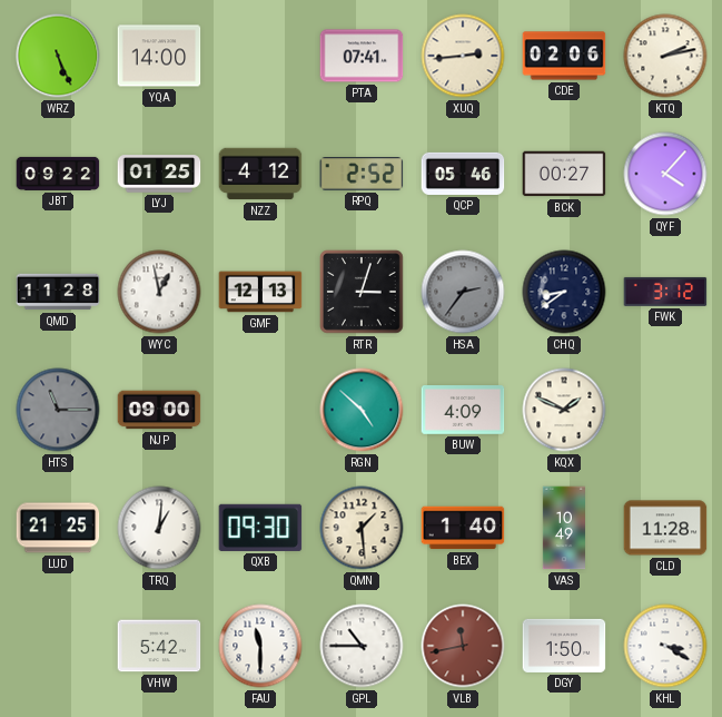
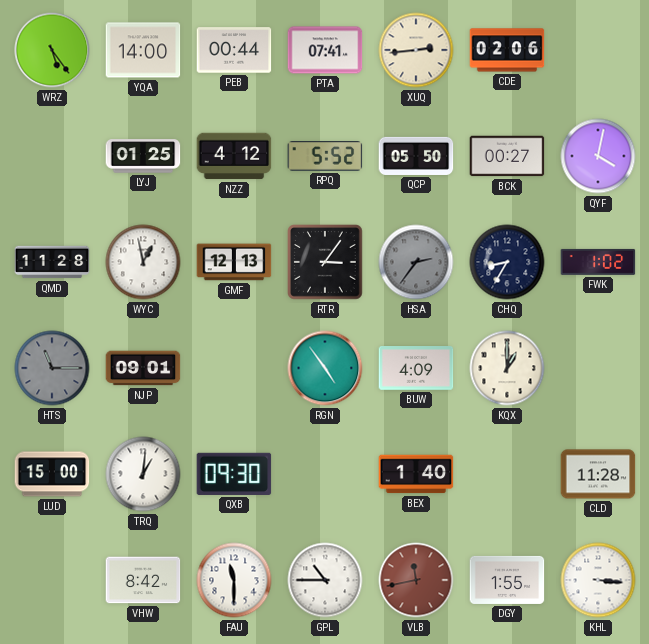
WRZ: 5:26 -> 5:24 (52, 50)
PEB: none -> 00:44 (234, 50)
KTQ: 2:13 -> none (665, 56)
JBT: 09:22 -> none (58, 174)
RPQ: 2:52 -> 5:52 (325, 156)
QCP: 05:46 -> 05:50 (416, 156)
QYF: 4:07 -> 4:02 (598, 156)
RTR: 3:03 -> 3:06 (325, 262)
CHQ: 8:39 -> 8:35 (507, 262)
FWK: 3:12 -> 1:02 (598, 262)
NJP: 09:00 -> 09:01 (143, 368)
RGN: 4:52 -> 4:54 (325, 368)
KQX: 1:49 -> 1:00 (507, 368)
LUD: 21:25 -> 15:00 (52, 474)
QMN: 1:29 -> none (362, 528)
VAS: 10:49 -> none (563, 528)
VHW: 5:42 -> 8:42 (143, 580)
DGY: 1:50 -> 1:55 (507, 580)
KHL: 3:20 -> 3:16 (598, 580)
